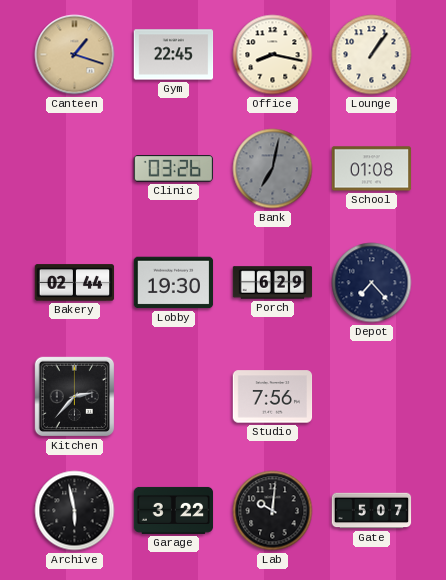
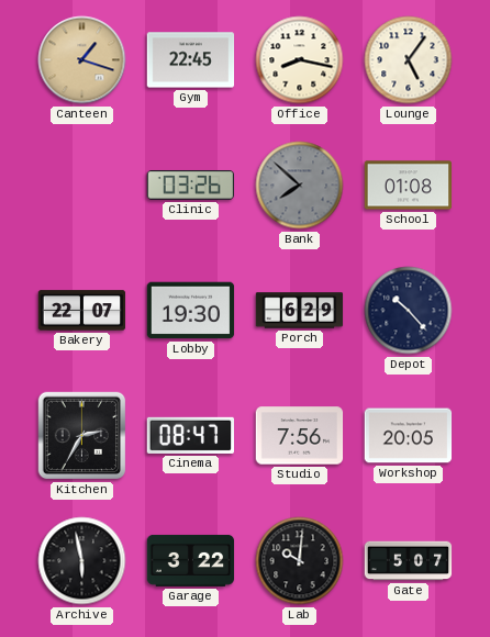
Lounge: 1:06 -> 5:06 (409, 60)
Bank: 7:02 -> 7:52 (300, 186)
Bakery: 02:44 -> 22:07 (82, 311)
Depot: 7:23 -> 10:23 (409, 311)
Kitchen: 2:37 -> 2:35 (82, 436)
Cinema: none -> 08:47 (190, 435)
Workshop: none -> 20:05 (409, 436)
